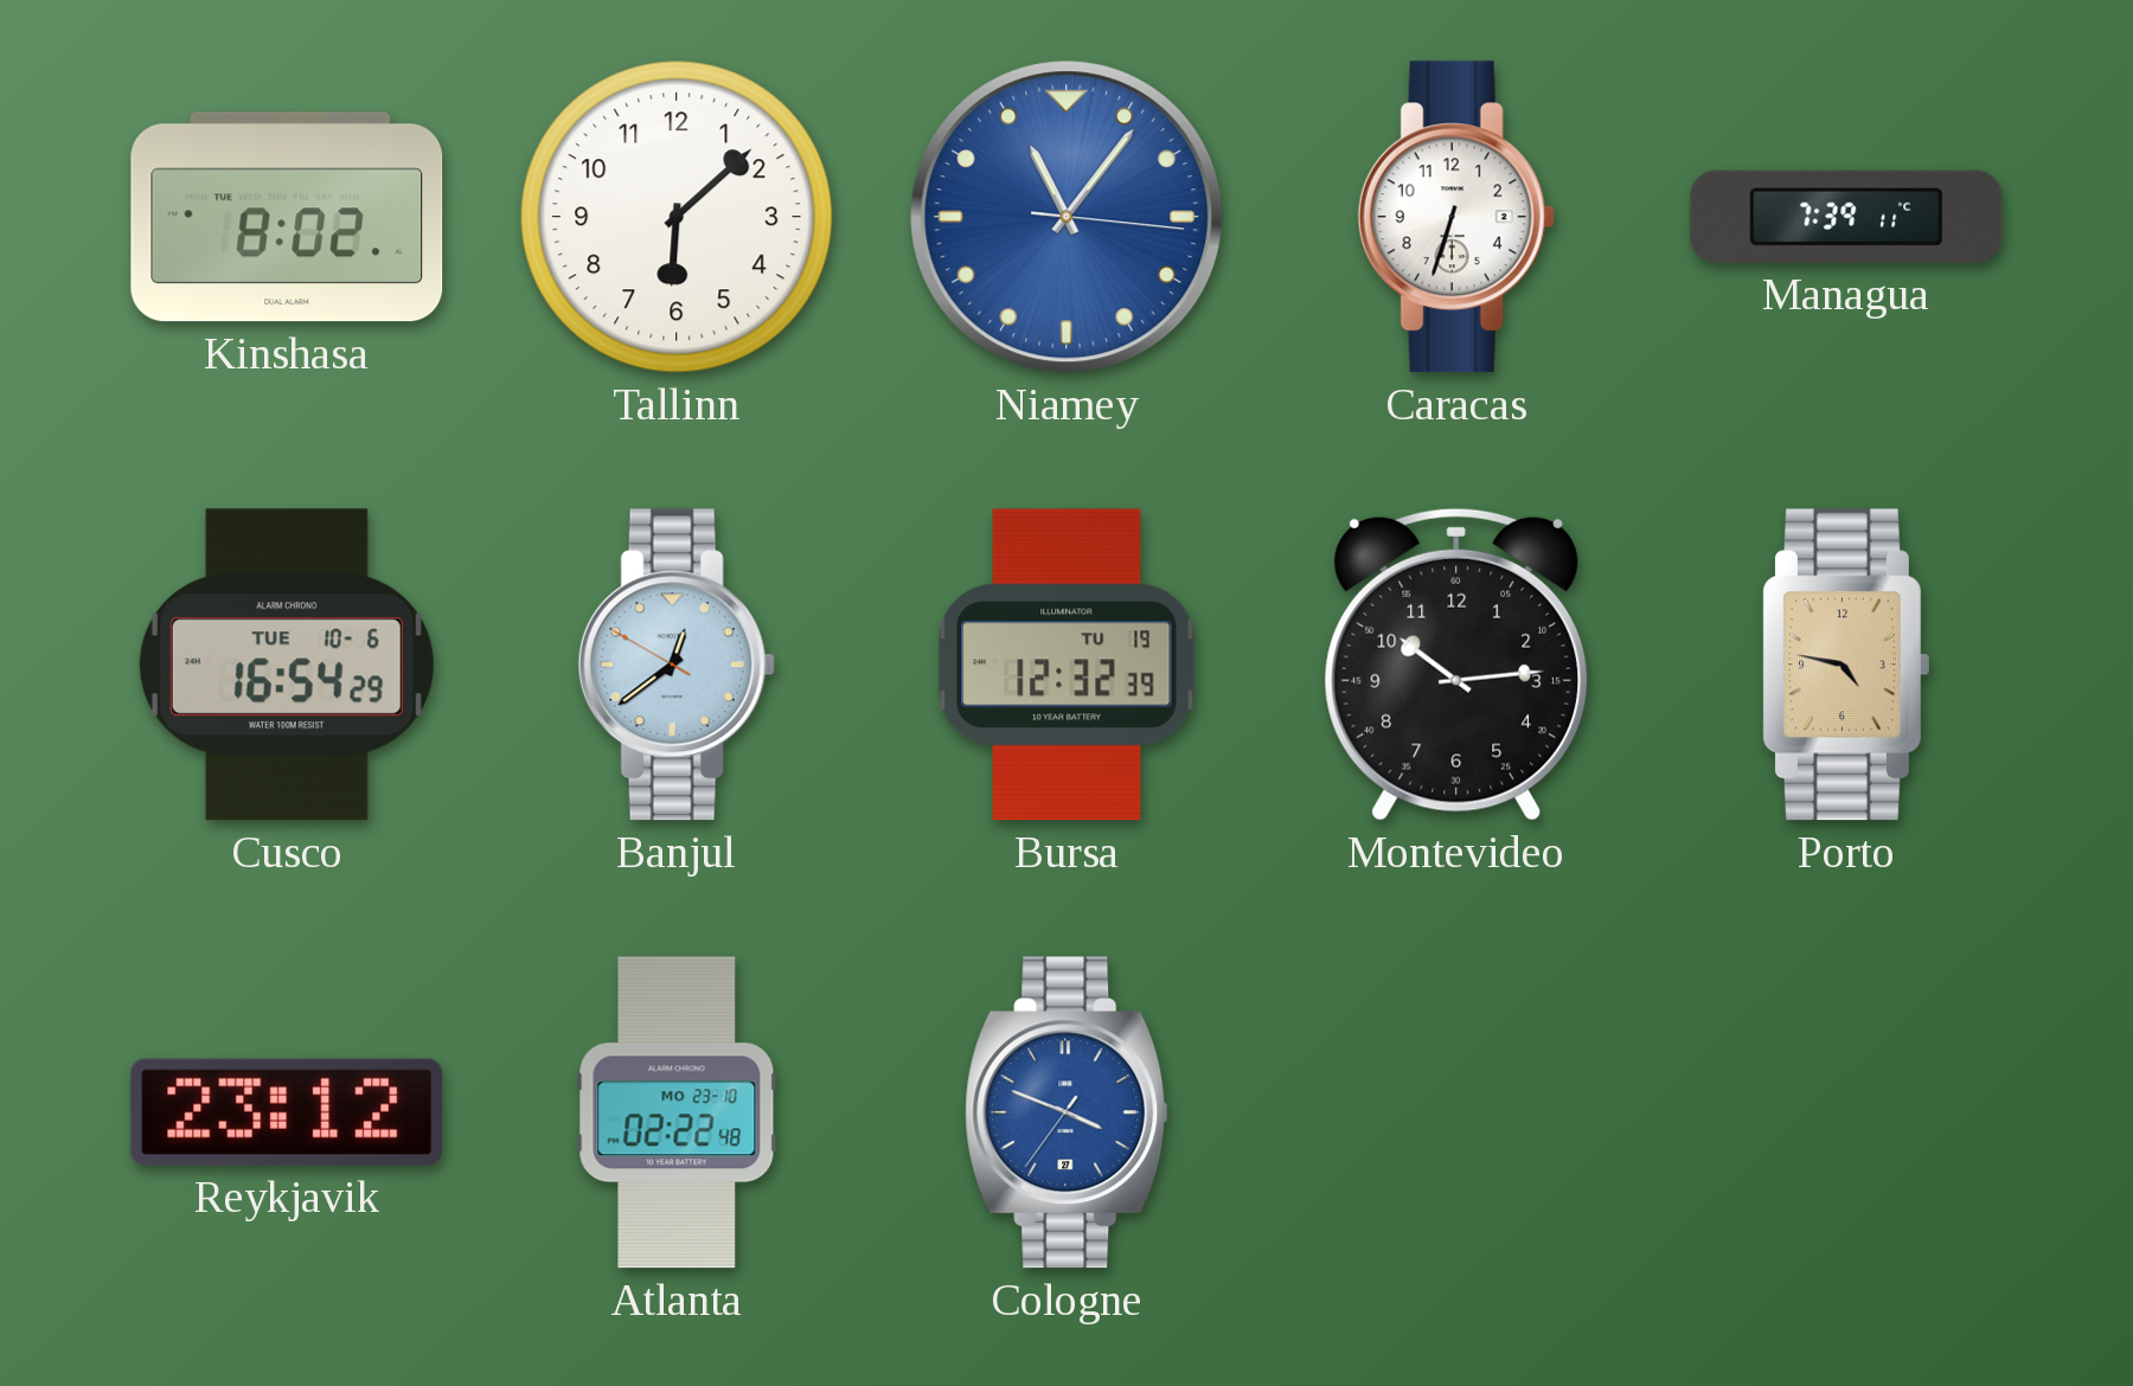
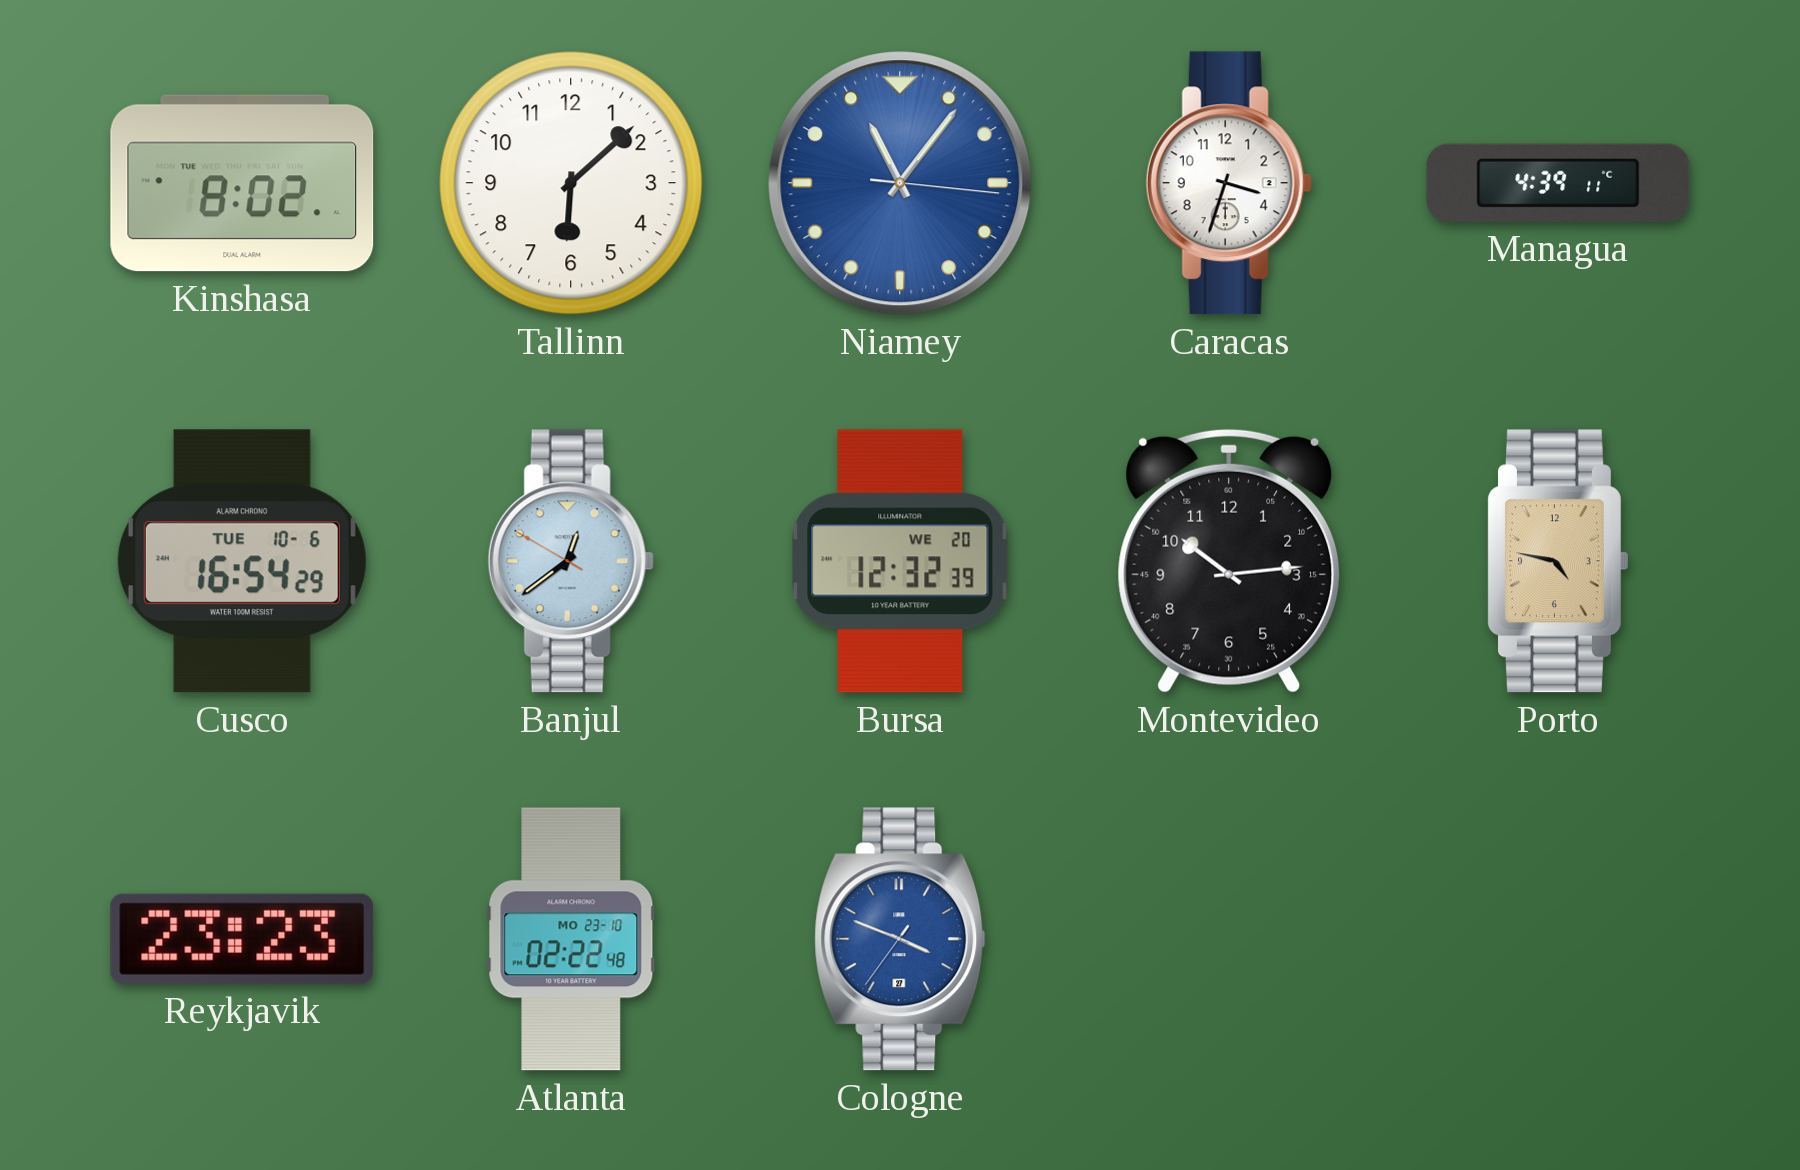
Caracas: 6:33 -> 3:33 (1229, 183)
Managua: 7:39 -> 4:39 (1558, 183)
Bursa date: TU 19 -> WE 20 (900, 561)
Reykjavik: 23:12 -> 23:23 (242, 939)
